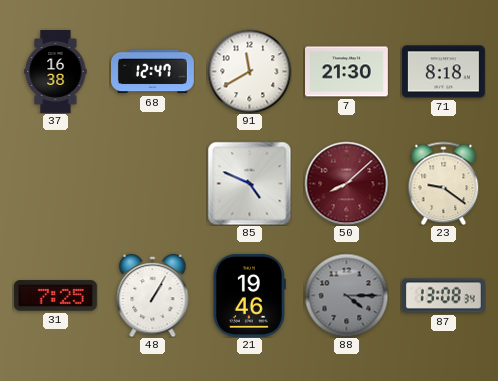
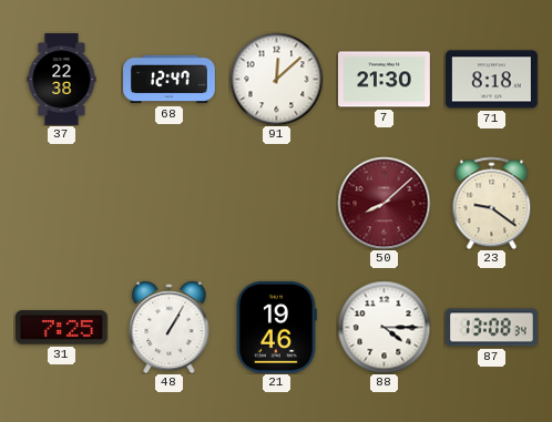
37: 16:38 -> 22:38 (62, 80)
91: 11:40 -> 12:08 (276, 79)
85: 4:49 -> none (249, 183)
88 dial: grey -> white (384, 327)
